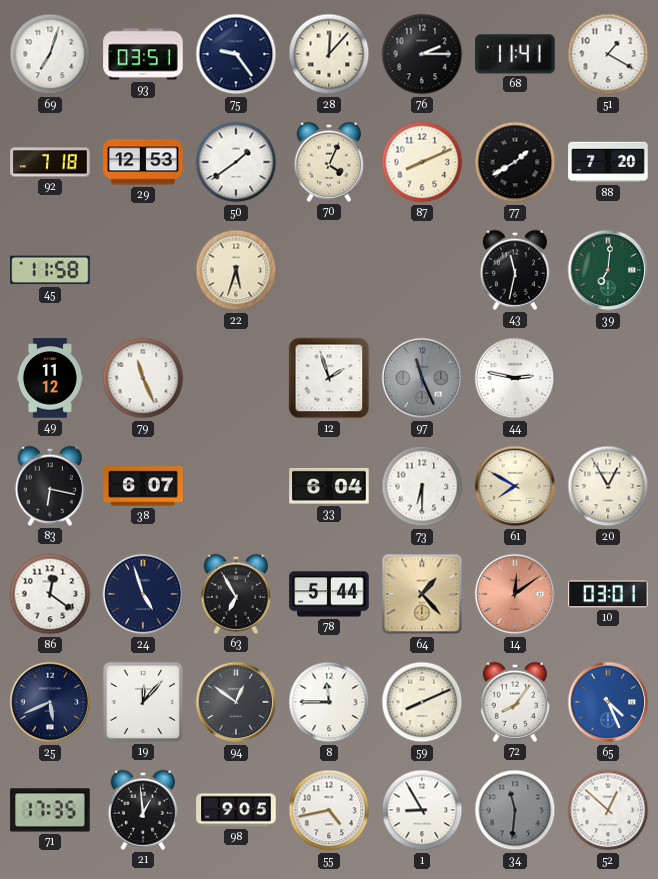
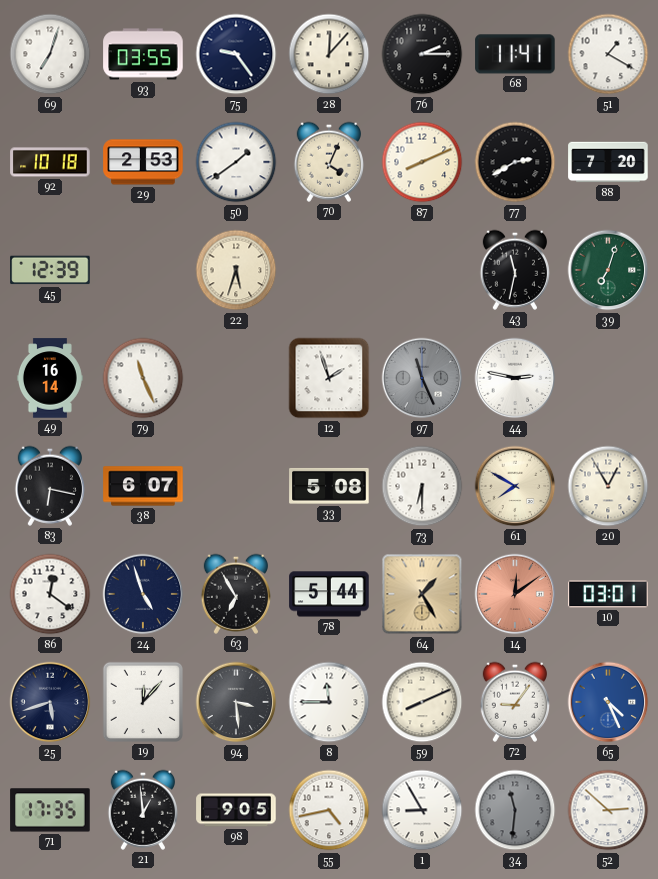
93: 03:51 -> 03:55 (143, 54)
92: 7:18 -> 10:18 (50, 162)
29: 12:53 -> 2:53 (143, 162)
77: 1:40 -> 2:40 (515, 162)
45: 11:58 -> 12:39 (50, 270)
39: 7:01 -> 7:03 (608, 270)
49: 11:12 -> 16:14 (50, 378)
33: 6:04 -> 5:08 (329, 486)
64: 1:23 -> 1:25 (422, 594)
25: 5:41 -> 5:42 (50, 702)
94: 12:51 -> 3:29 (236, 702)
72: 8:06 -> 9:06 (514, 702)
52: 12:52 -> 2:52 (608, 810)
